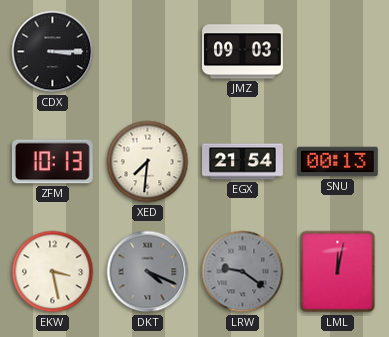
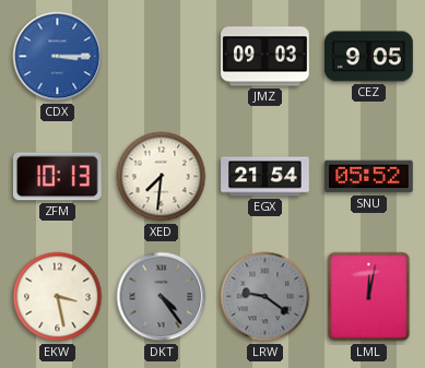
CDX dial: black -> blue (58, 57)
CEZ: none -> 9:05 (369, 57)
SNU: 00:13 -> 05:52 (369, 177)
DKT: 4:19 -> 4:24 (162, 297)
